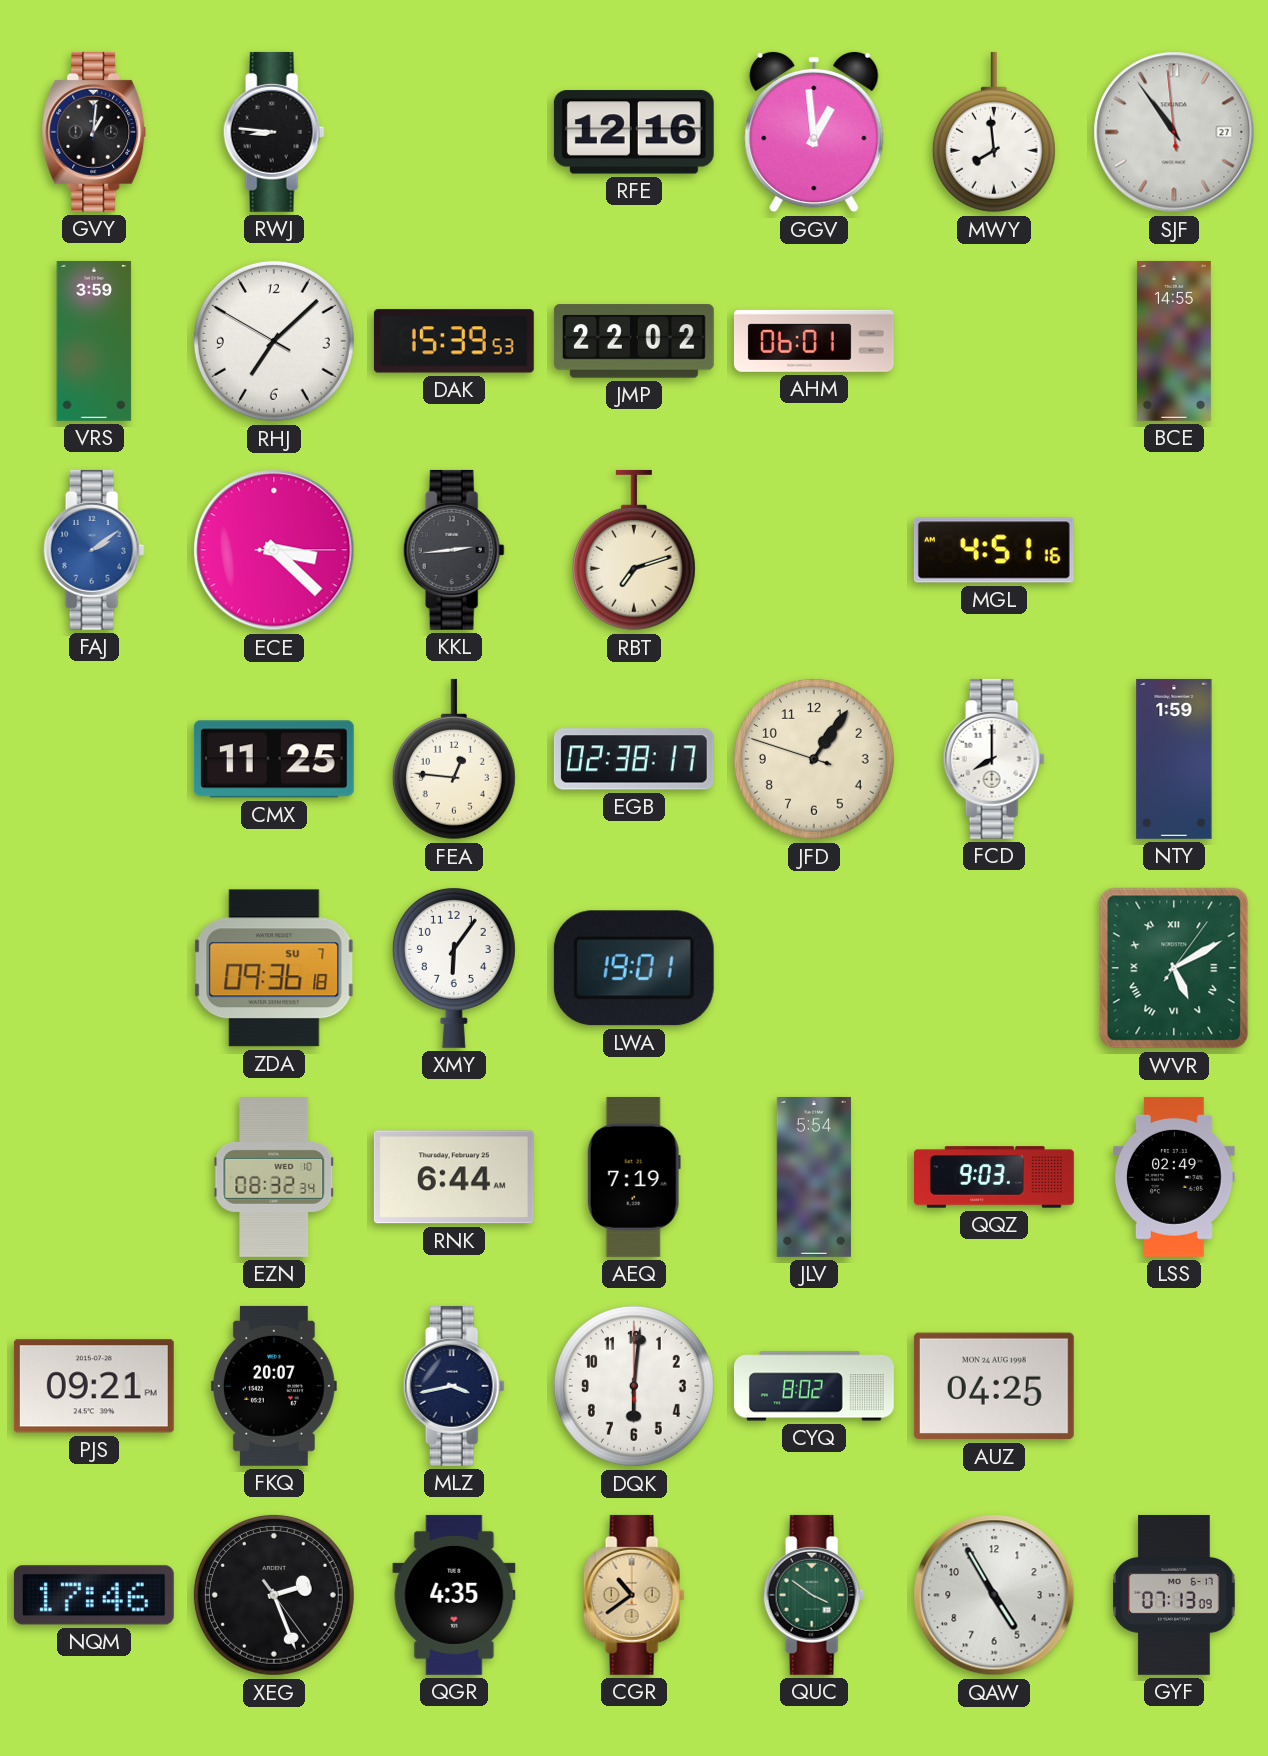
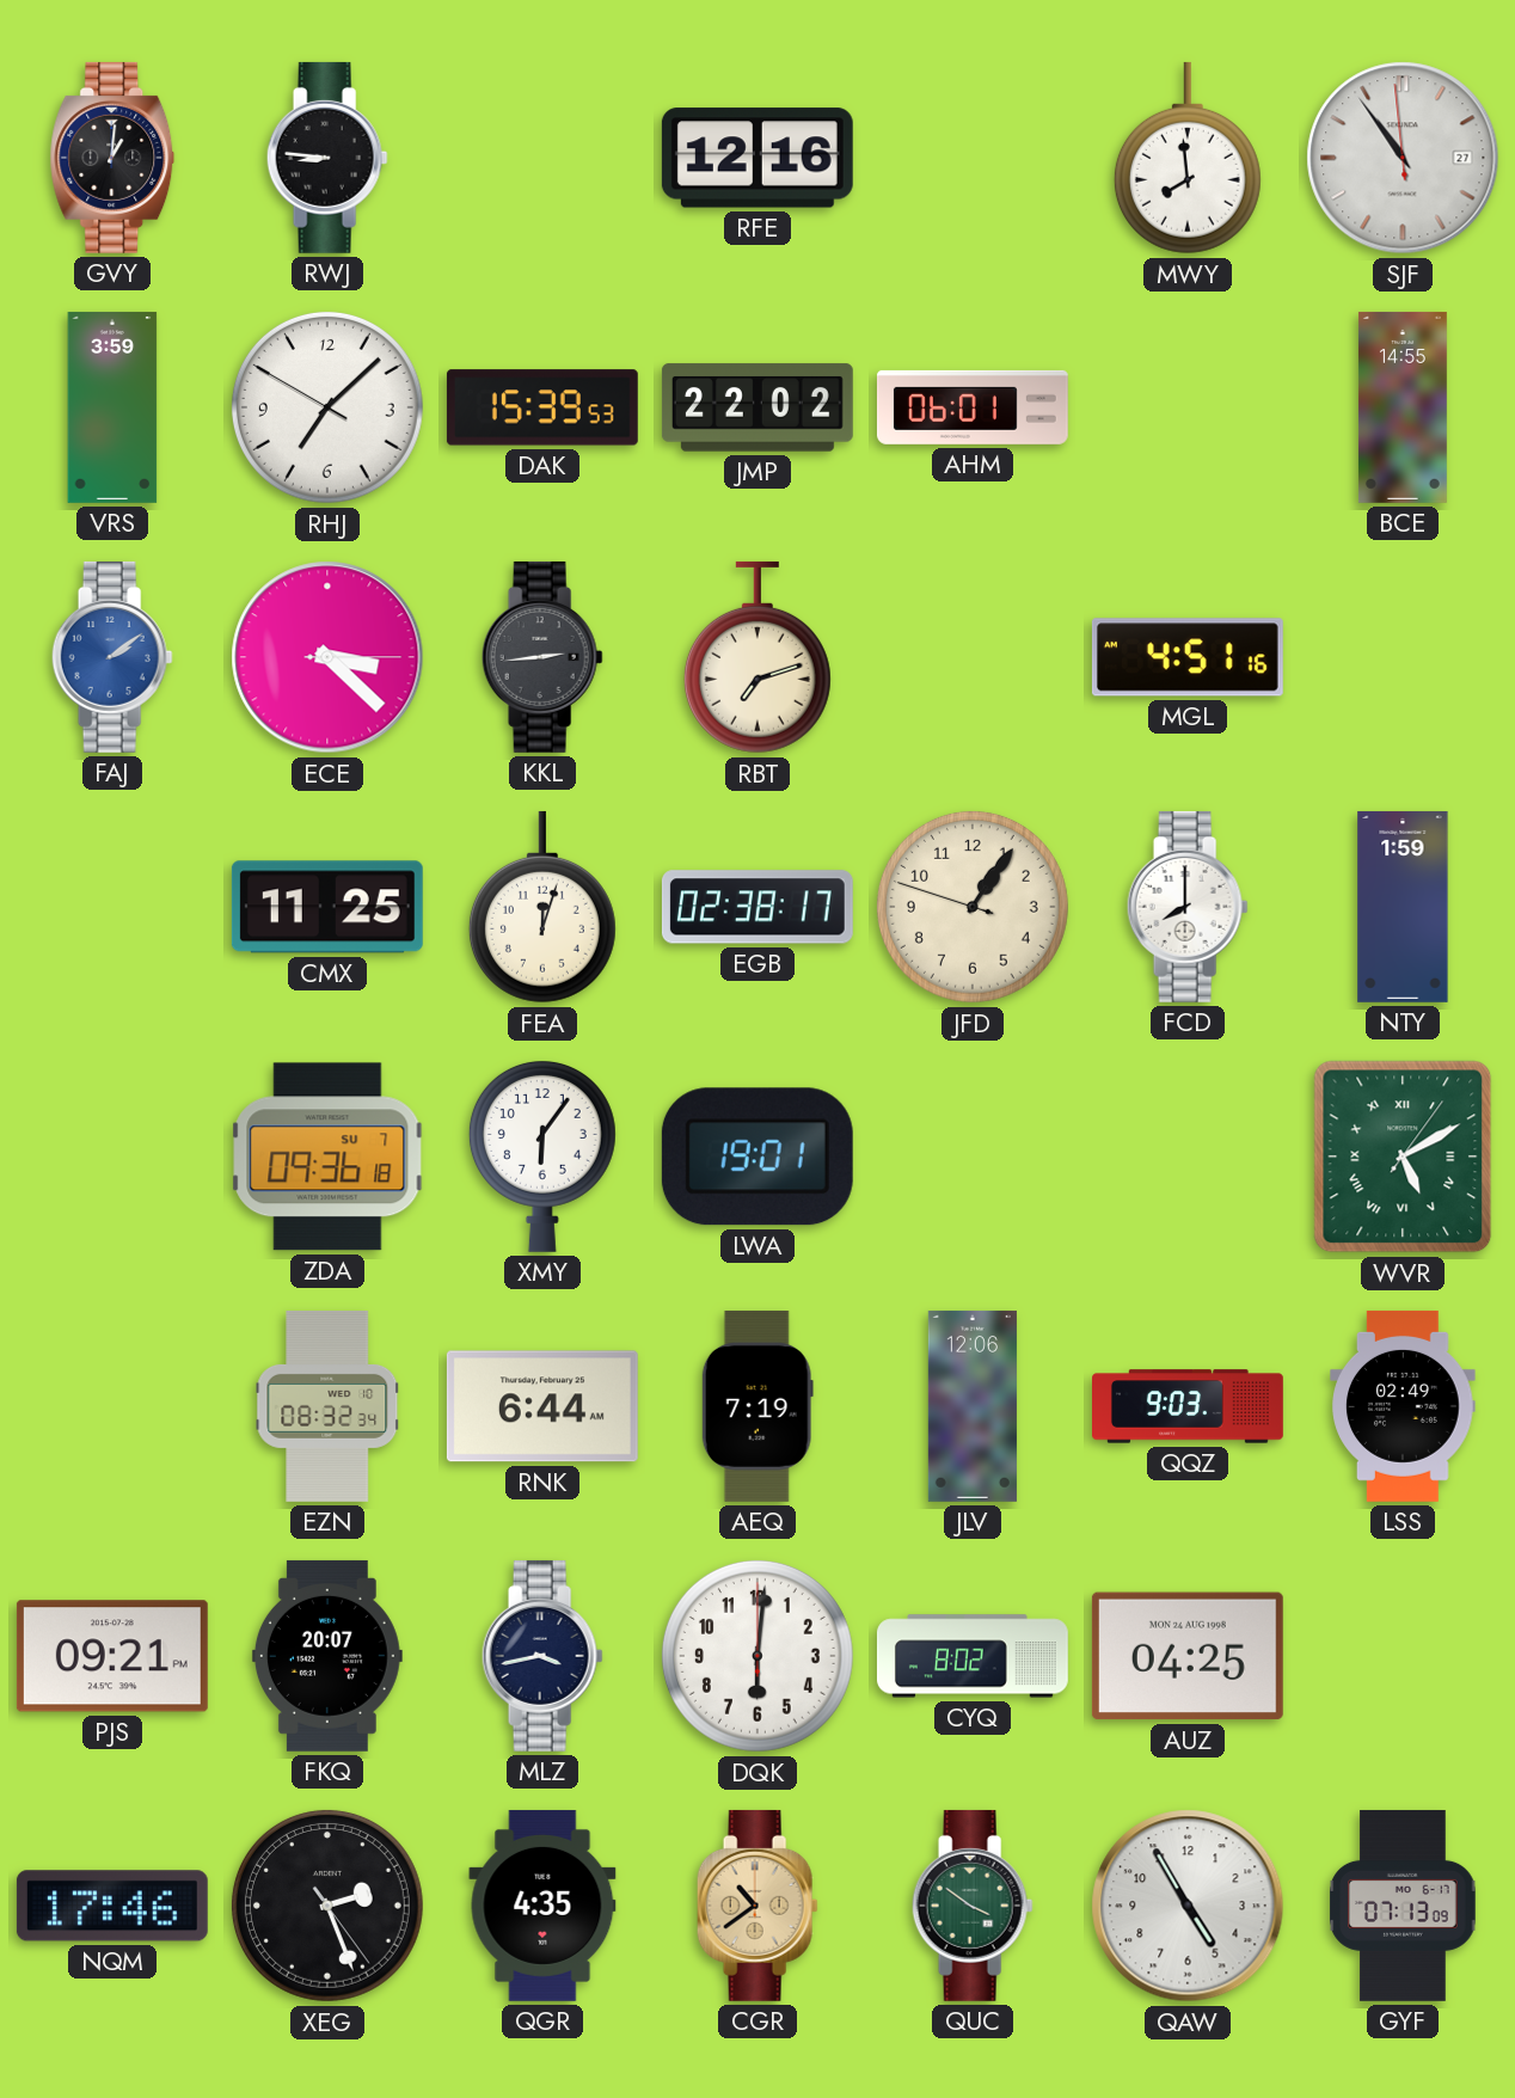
GGV: 12:59 -> none (814, 132)
FEA: 12:46 -> 12:03 (542, 907)
JLV: 5:54 -> 12:06 (973, 1406)
